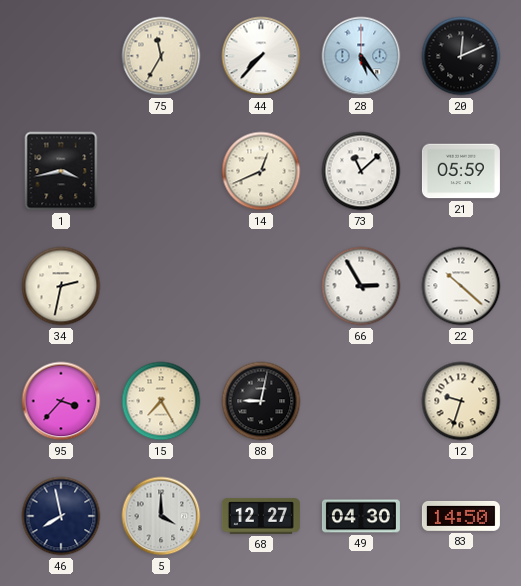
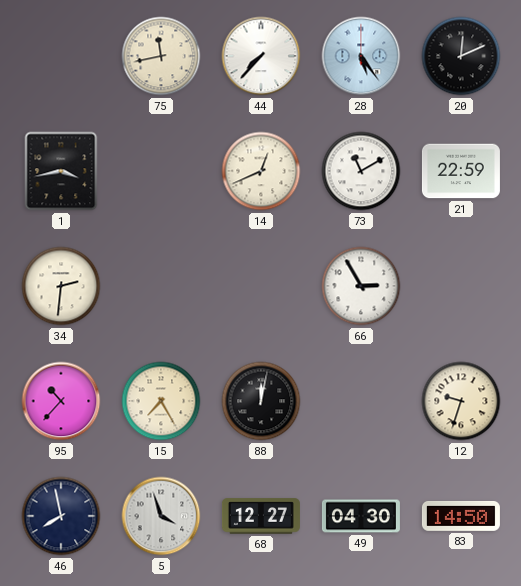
75: 11:35 -> 11:43 (161, 56)
73: 11:08 -> 11:10 (361, 171)
21: 05:59 -> 22:59 (461, 171)
34: 2:32 -> 2:31 (61, 286)
22: 10:22 -> none (461, 286)
95: 3:37 -> 10:37 (61, 401)
88: 9:02 -> 12:02 (261, 401)
5: 4:00 -> 3:57 (161, 516)
